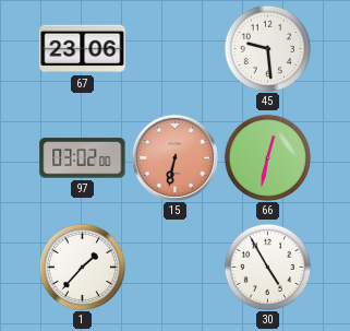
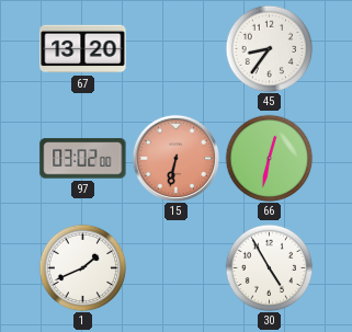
67: 23:06 -> 13:20 (83, 49)
45: 9:29 -> 8:36 (269, 48)
1: 1:37 -> 1:41 (82, 267)
